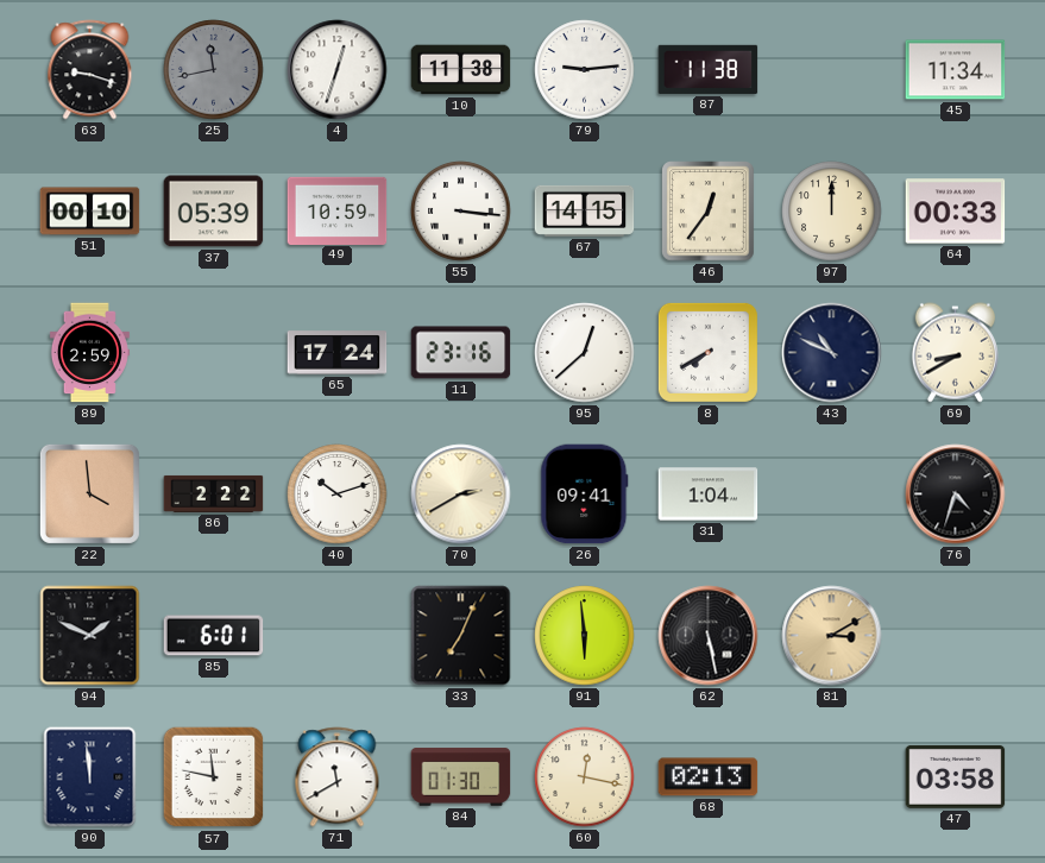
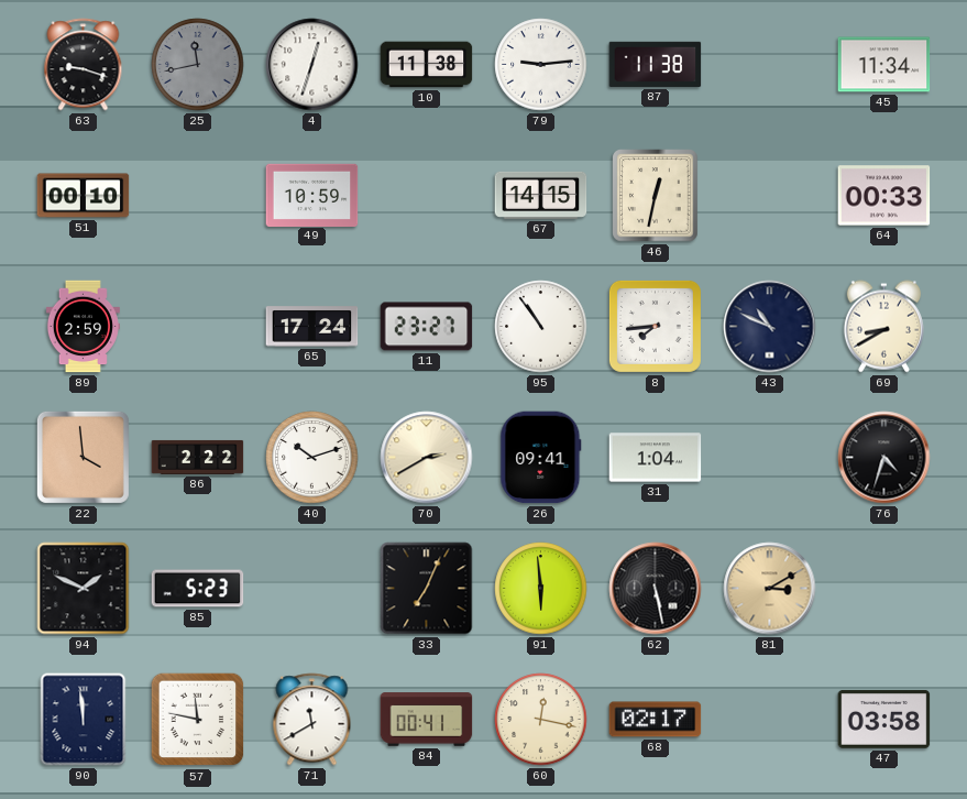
37: 05:39 -> none (214, 212)
55: 3:16 -> none (461, 212)
46: 12:36 -> 12:32 (656, 196)
97: 12:00 -> none (832, 212)
11: 23:16 -> 23:27 (427, 327)
95: 12:38 -> 10:54 (541, 327)
8: 7:40 -> 7:44 (655, 326)
85: 6:01 -> 5:23 (198, 589)
84: 01:30 -> 00:41 (427, 720)
68: 02:13 -> 02:17 (656, 720)
